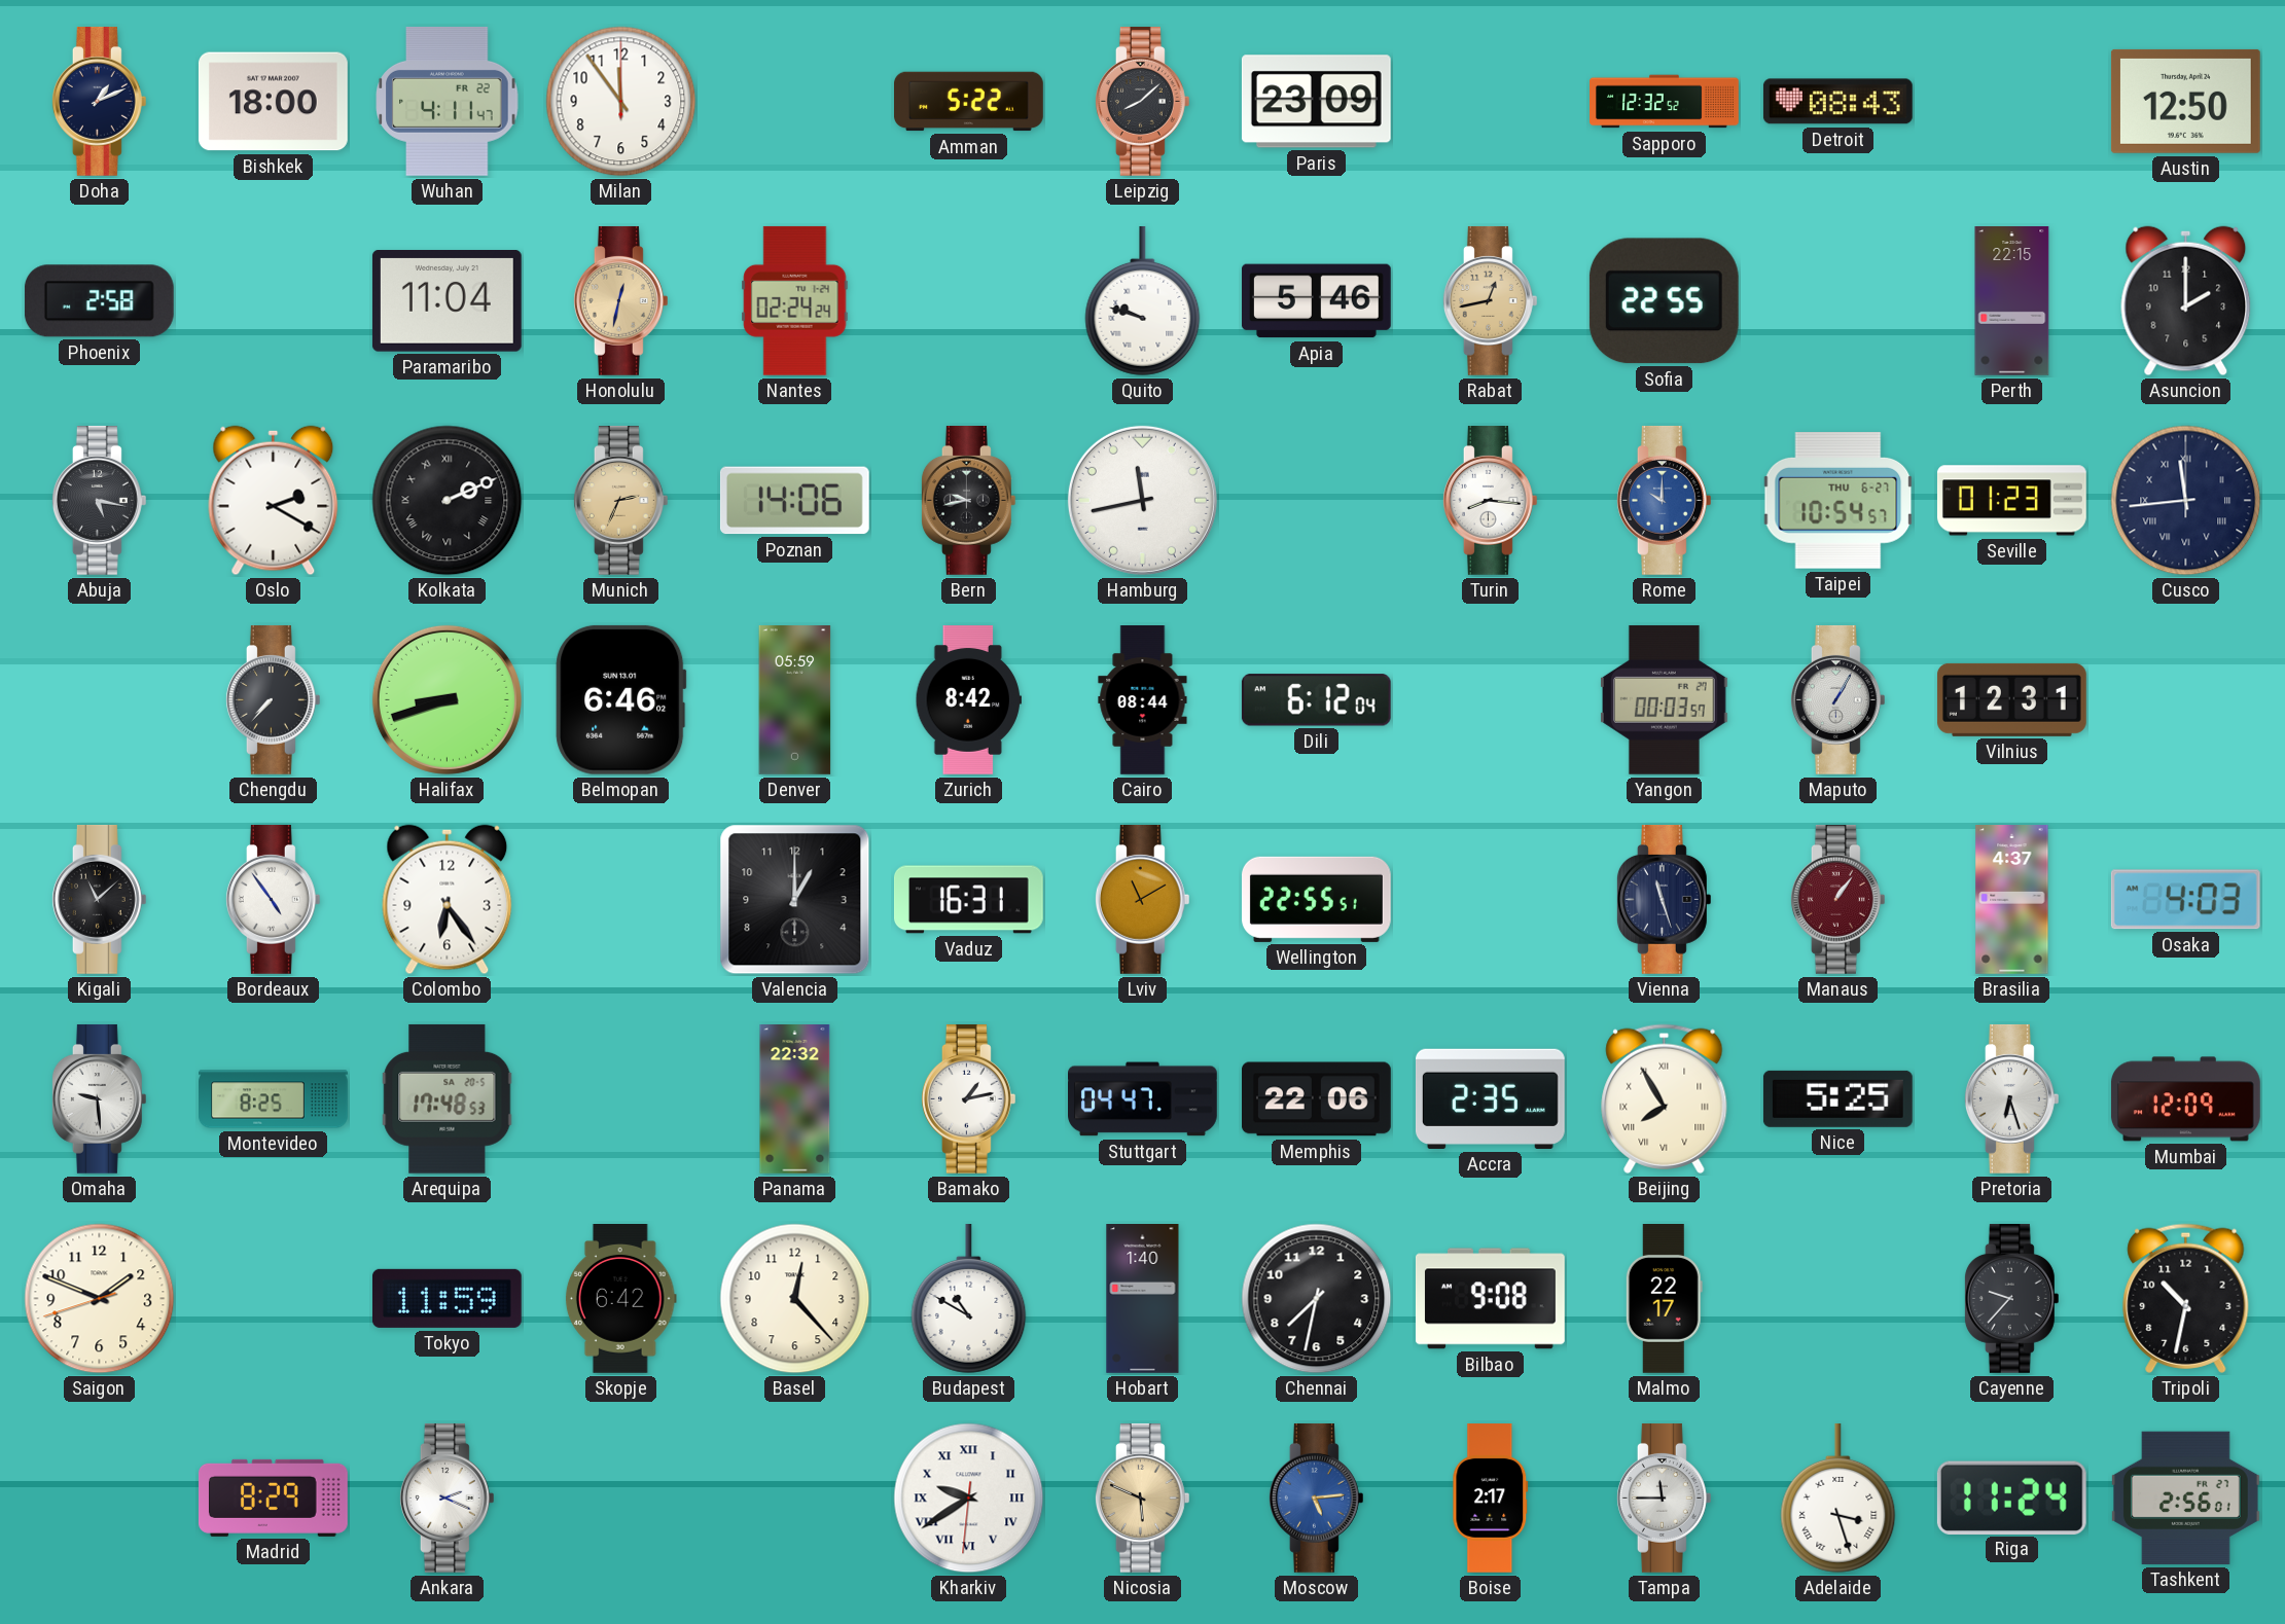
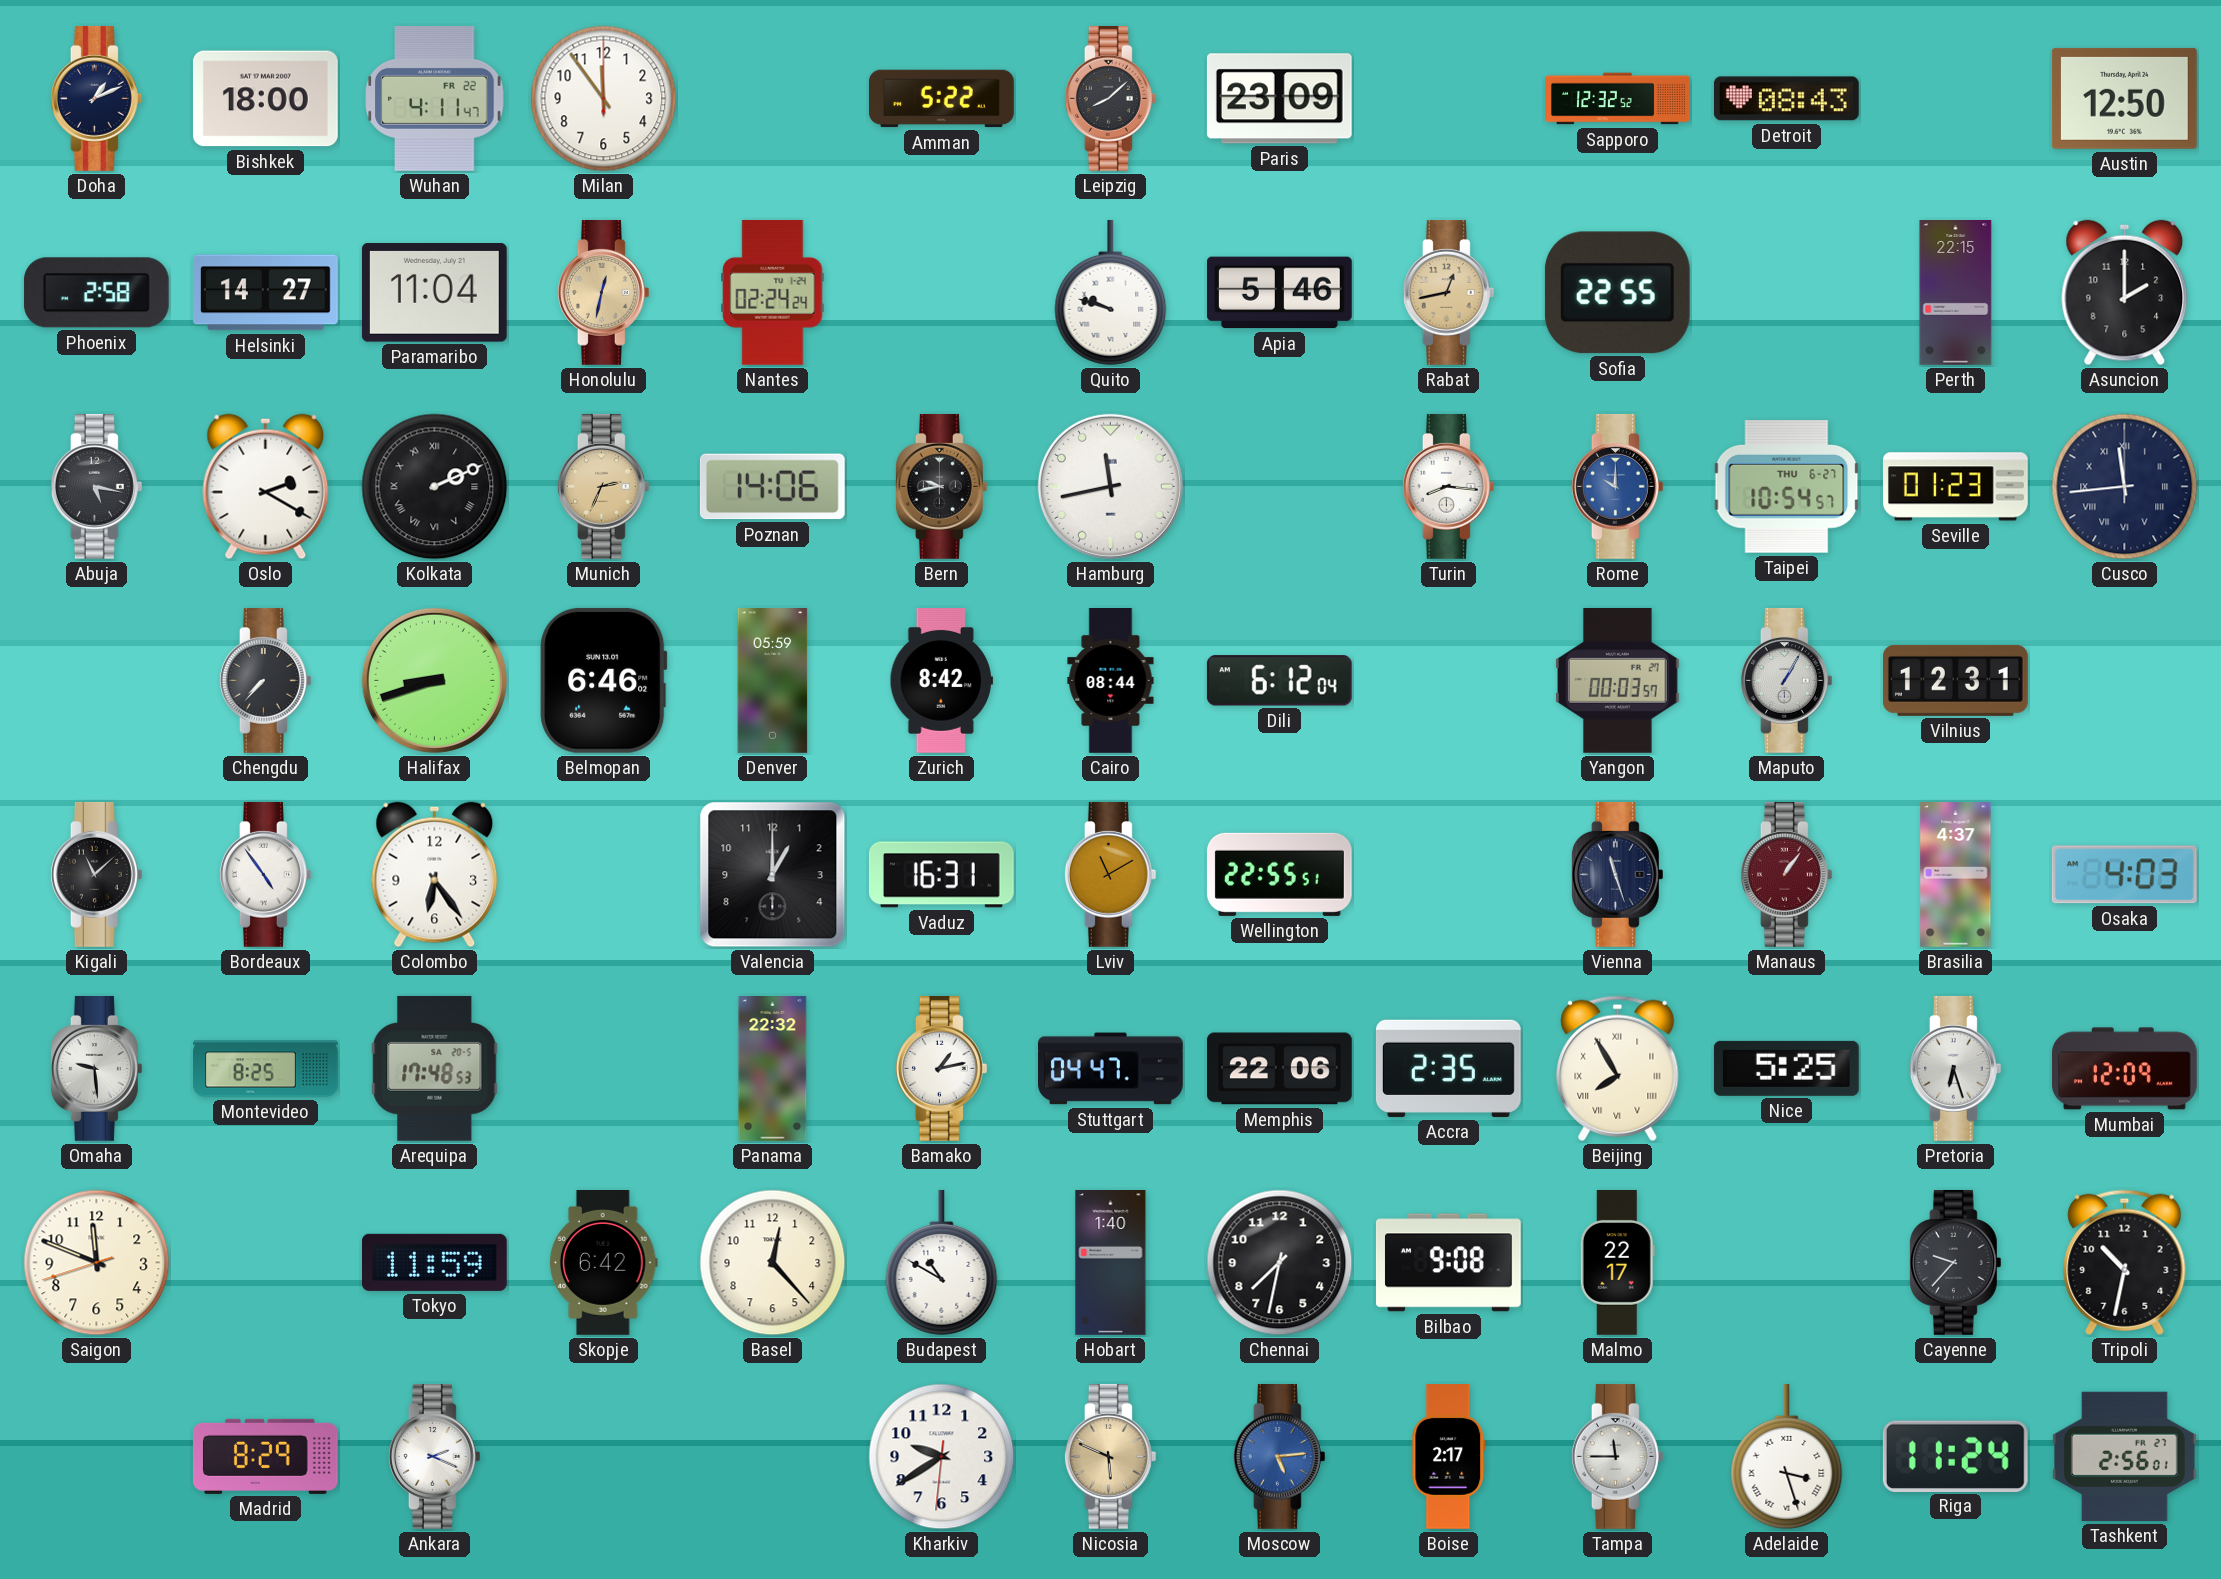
Helsinki: none -> 14:27 (266, 293)
Saigon: 1:48 -> 11:48 (97, 1263)
Kharkiv numerals: Roman -> Arabic (942, 1457)
